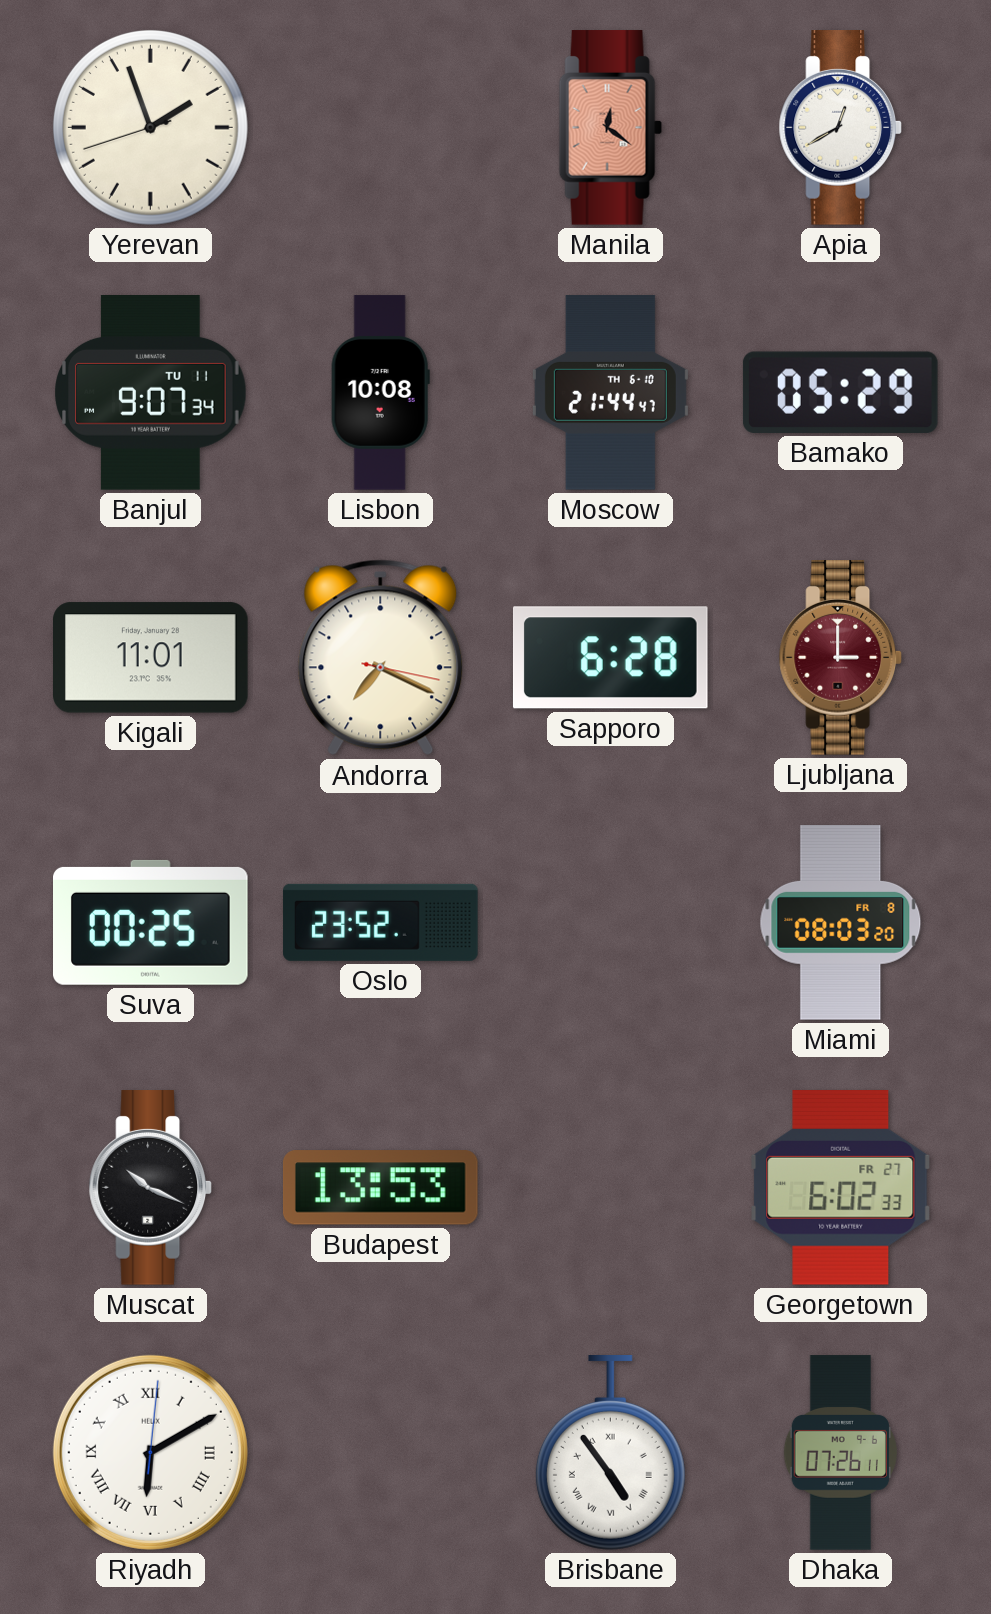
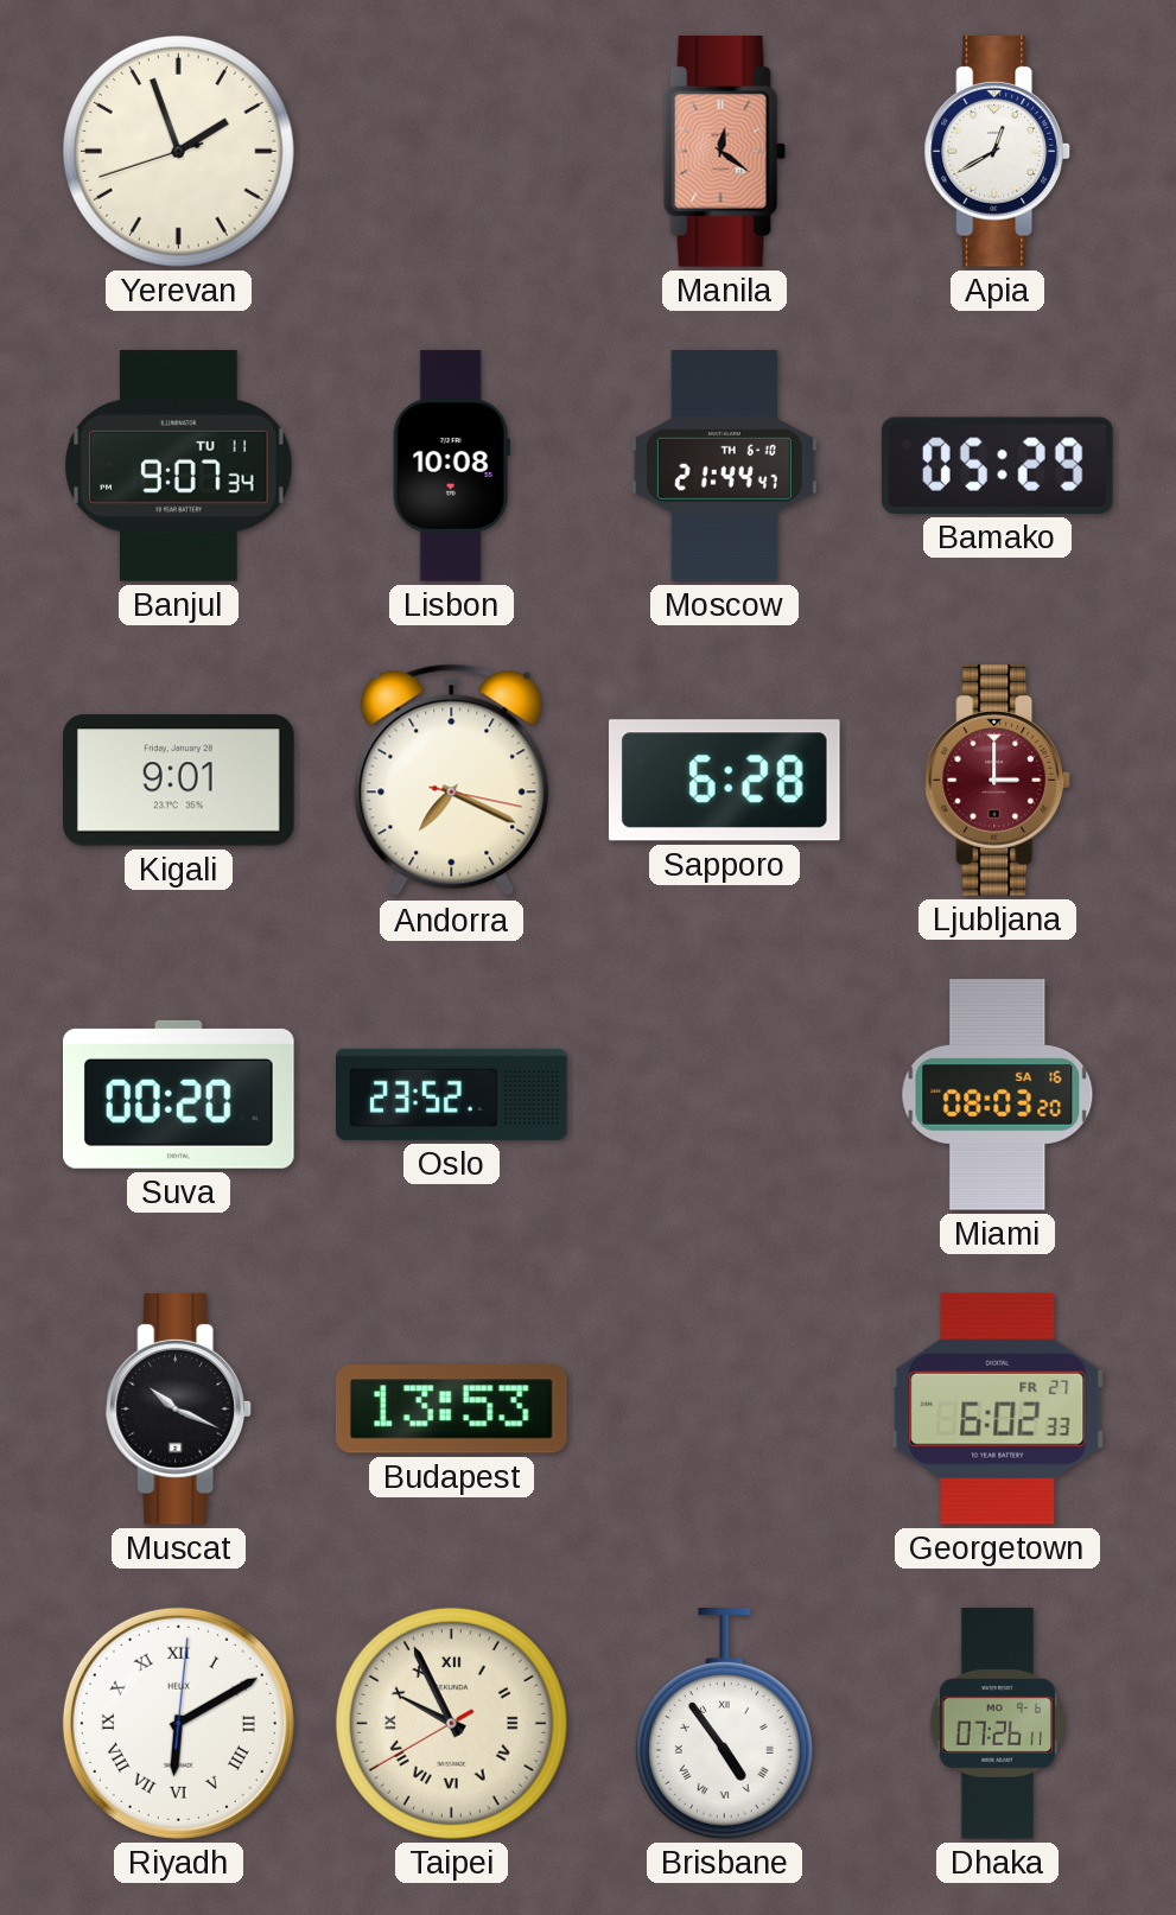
Kigali: 11:01 -> 9:01 (179, 781)
Suva: 00:25 -> 00:20 (179, 1094)
Miami date: FR 8 -> SA 16 (998, 1095)
Taipei: none -> 9:55 (451, 1723)
